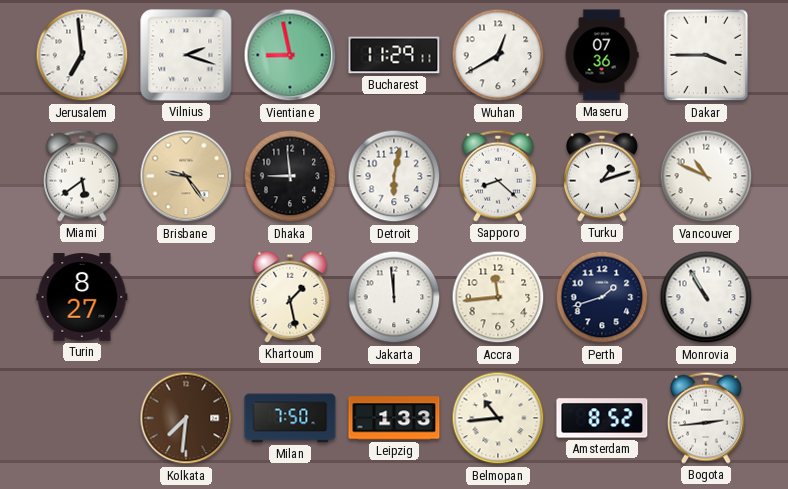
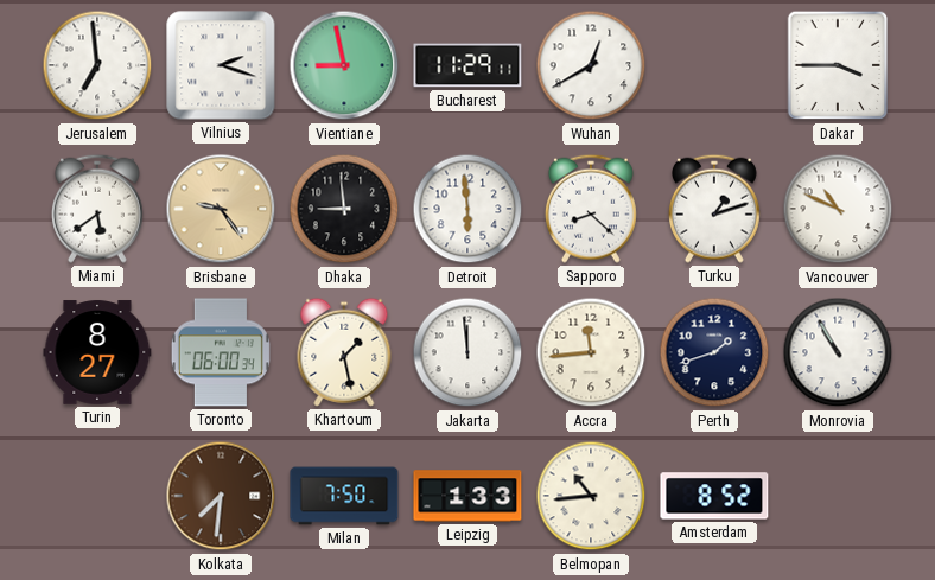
Maseru: 07:36 -> none (602, 55)
Detroit: 6:02 -> 5:59 (467, 209)
Toronto: none -> 06:00 (221, 352)
Bogota: 2:44 -> none (706, 418)
